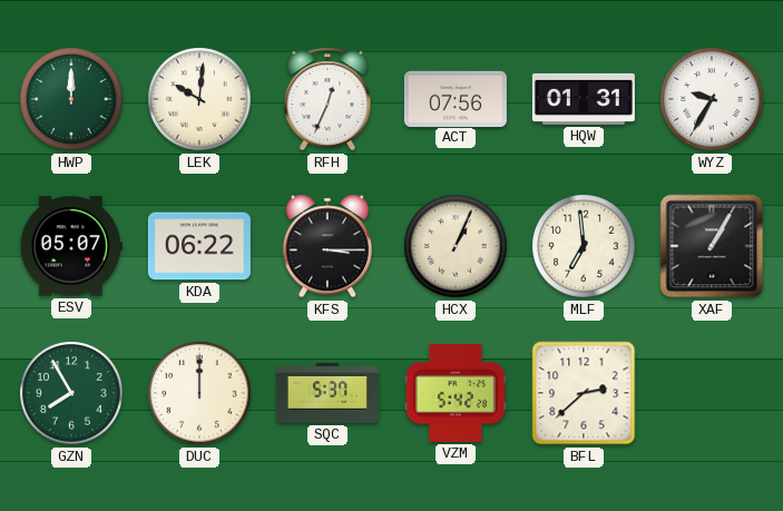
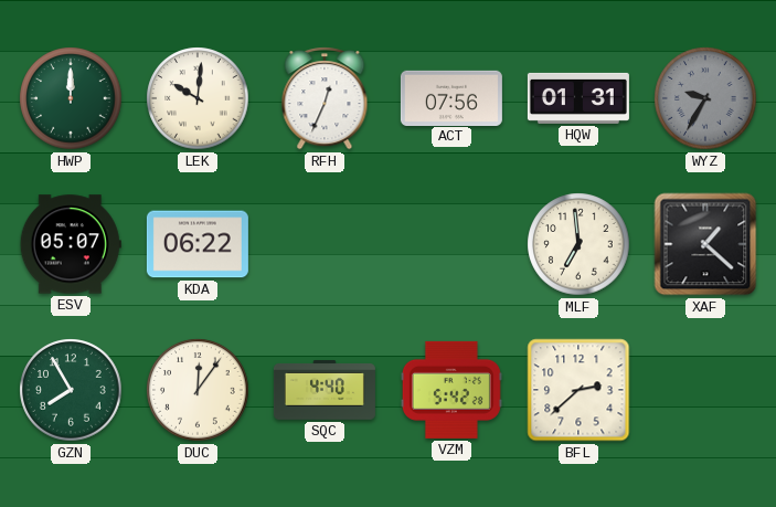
WYZ dial: white -> grey (705, 98)
KFS: 3:15 -> none (327, 246)
HCX: 1:04 -> none (456, 246)
XAF: 1:05 -> 1:22 (705, 244)
DUC: 12:00 -> 12:06 (198, 390)
SQC: 5:37 -> 4:40 (325, 391)
